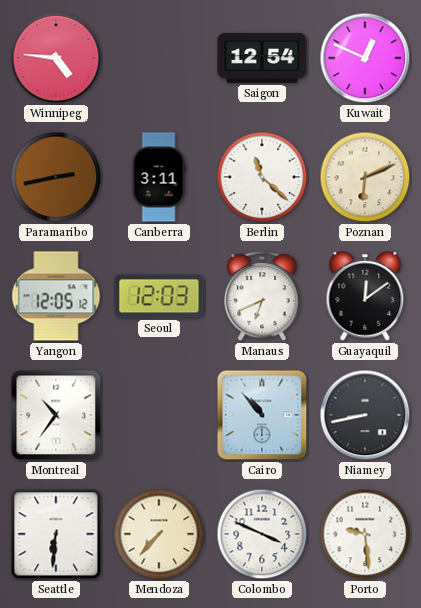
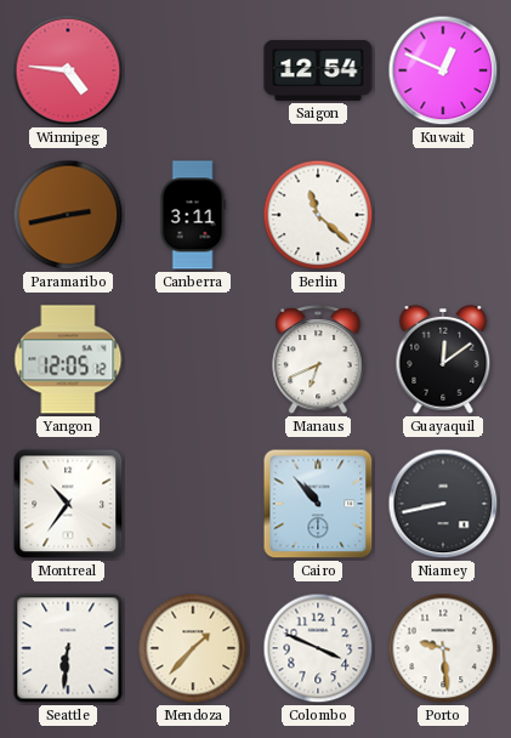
Poznan: 6:11 -> none (365, 177)
Seoul: 12:03 -> none (159, 296)
Mendoza: 7:37 -> 1:37 (193, 648)
